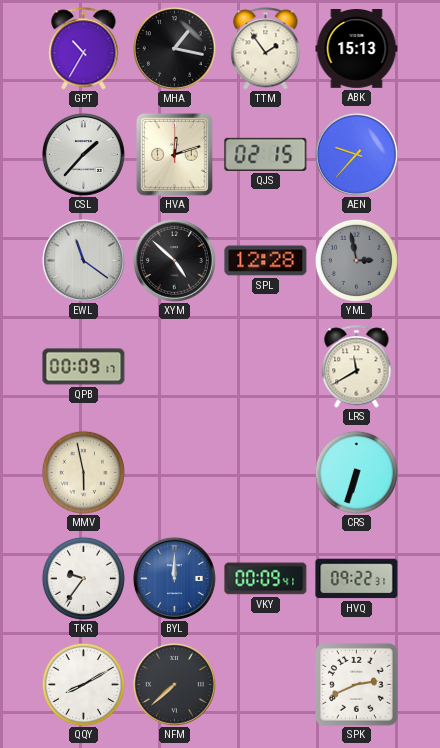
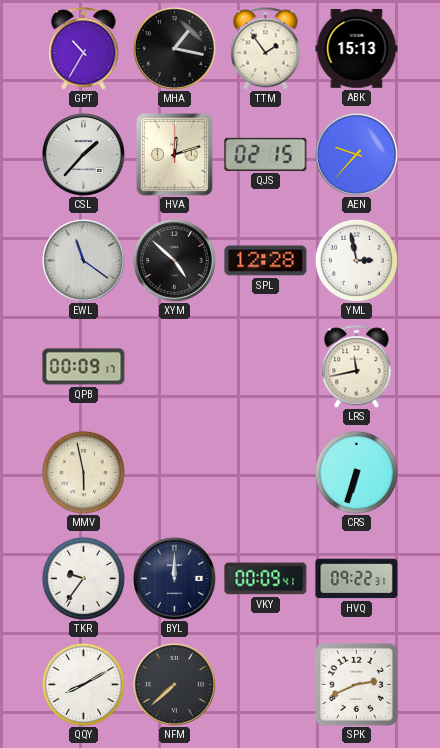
YML dial: grey -> white (356, 260)
LRS: 11:40 -> 11:43 (357, 367)
BYL dial: blue -> navy (174, 578)
